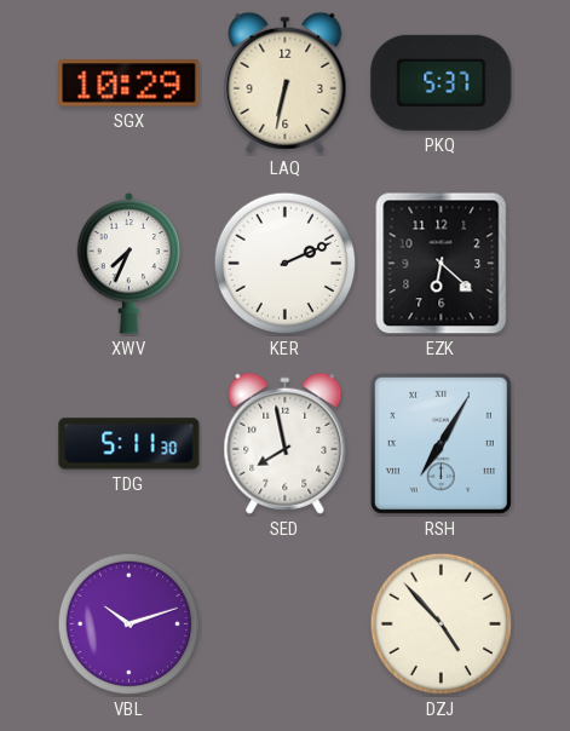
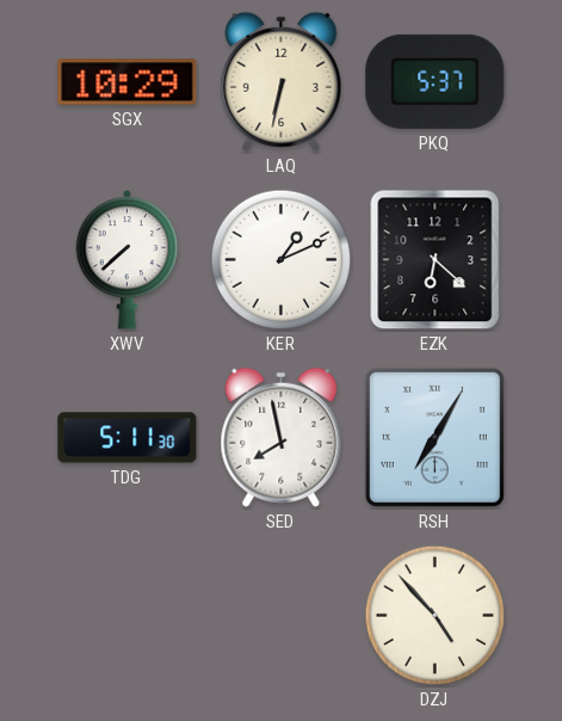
XWV: 7:34 -> 7:38 (128, 259)
KER: 2:11 -> 1:11 (282, 260)
VBL: 10:12 -> none (129, 624)
